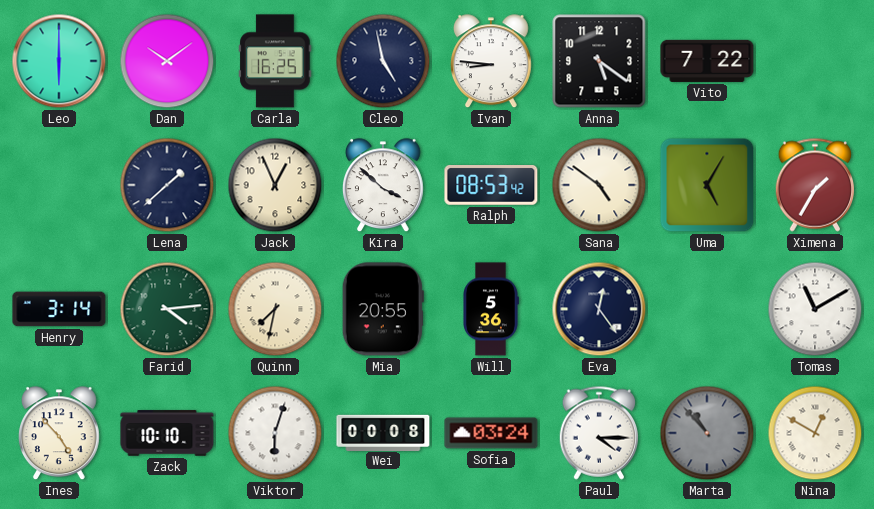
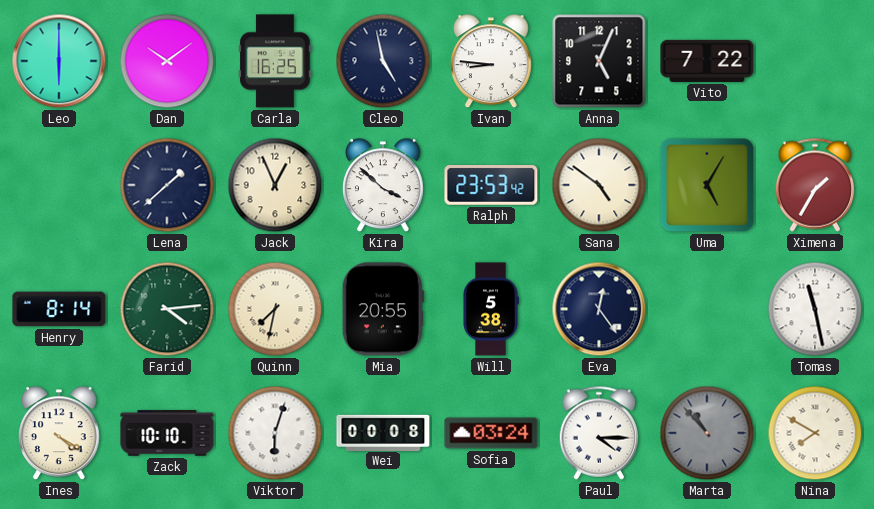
Anna: 5:21 -> 5:04 (599, 61)
Ralph: 08:53 -> 23:53 (491, 185)
Henry: 3:14 -> 8:14 (59, 309)
Will: 5:36 -> 5:38 (491, 309)
Tomas: 11:10 -> 11:28 (815, 309)
Ines: 4:53 -> 4:20 (59, 434)
Nina: 12:50 -> 7:50 (815, 433)
